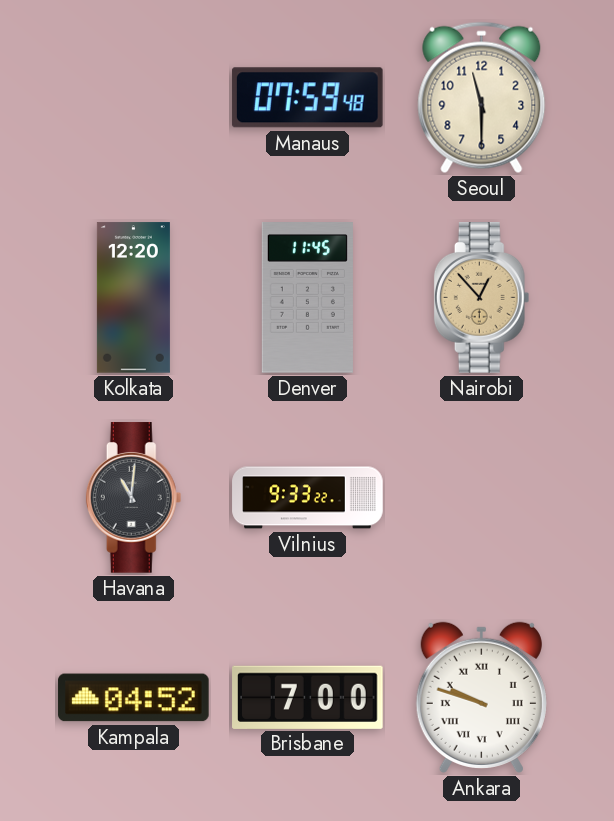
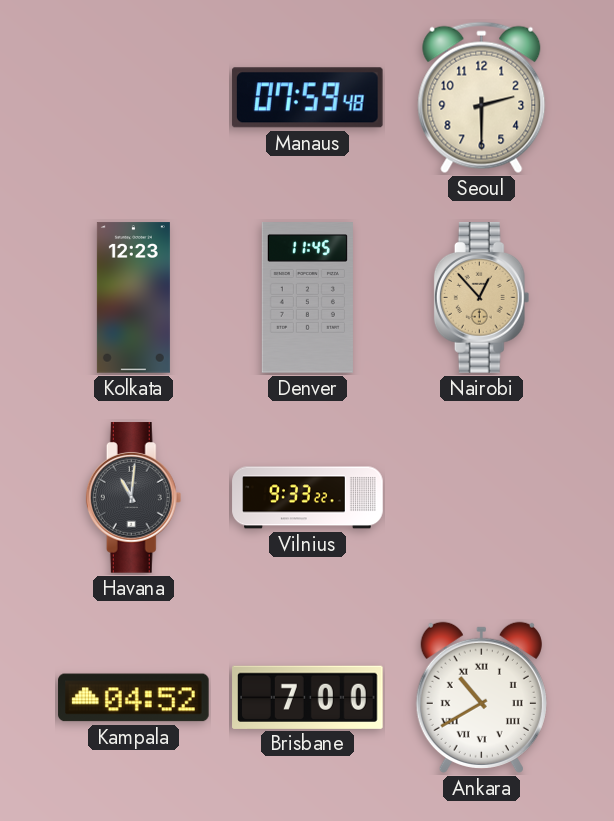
Seoul: 11:30 -> 2:30 (482, 98)
Kolkata: 12:20 -> 12:23 (133, 298)
Ankara: 9:48 -> 10:40 (481, 697)
